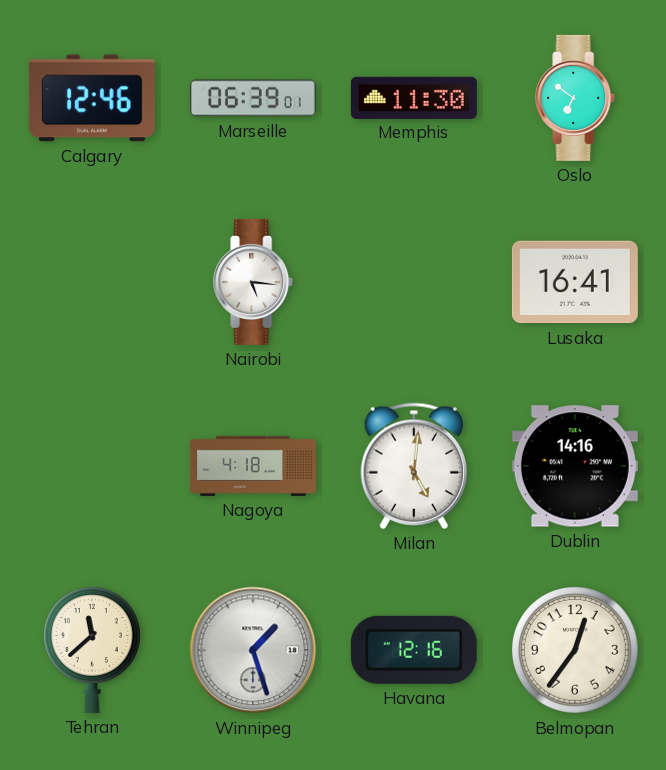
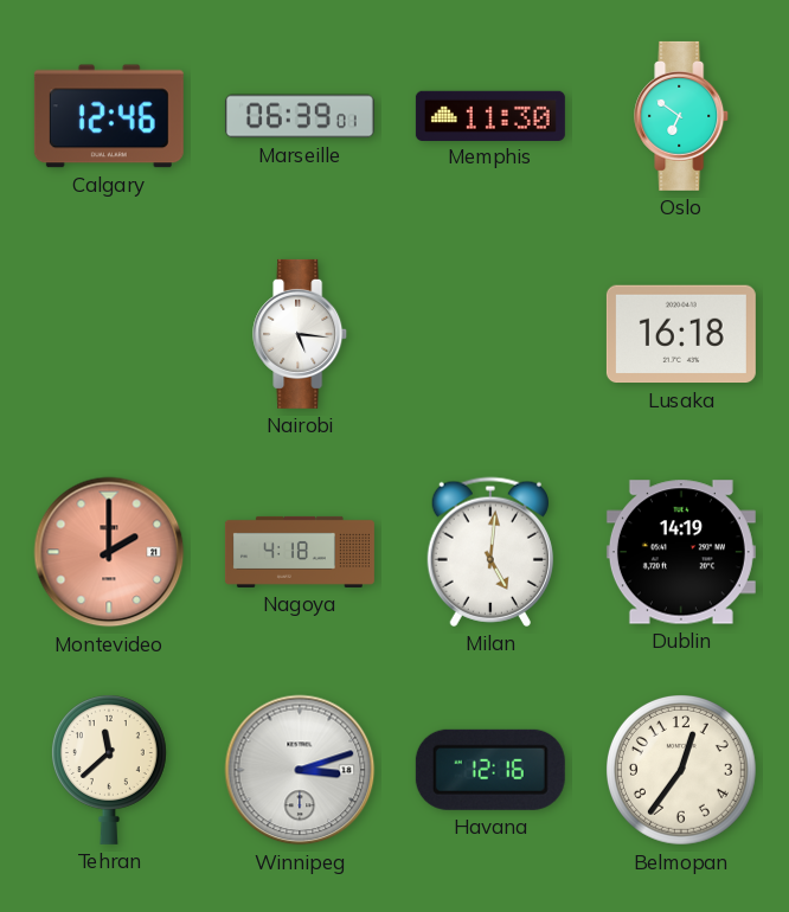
Lusaka: 16:41 -> 16:18 (681, 334)
Montevideo: none -> 2:00 (109, 552)
Dublin: 14:16 -> 14:19 (681, 552)
Winnipeg: 1:27 -> 3:12 (300, 770)
